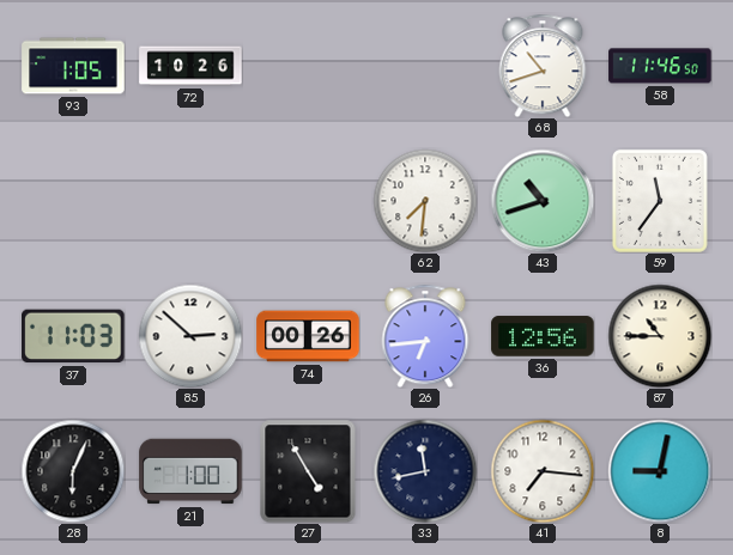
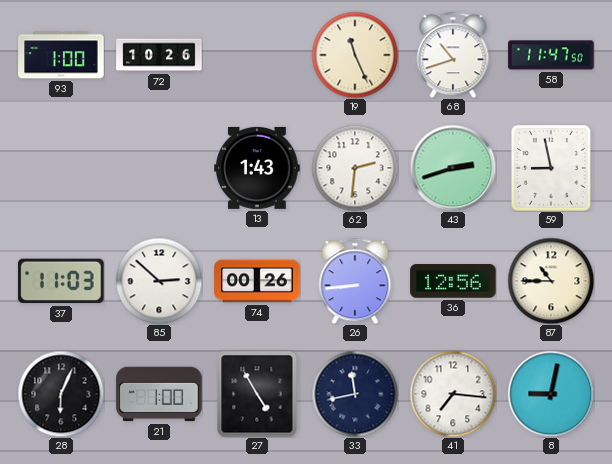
93: 1:05 -> 1:00 (61, 55)
19: none -> 11:26 (355, 55)
58: 11:46 -> 11:47 (551, 55)
13: none -> 1:43 (257, 168)
62: 7:31 -> 2:31 (355, 168)
43: 10:42 -> 2:42 (453, 168)
59: 11:36 -> 8:58 (551, 168)
26: 6:44 -> 8:44 (355, 281)
